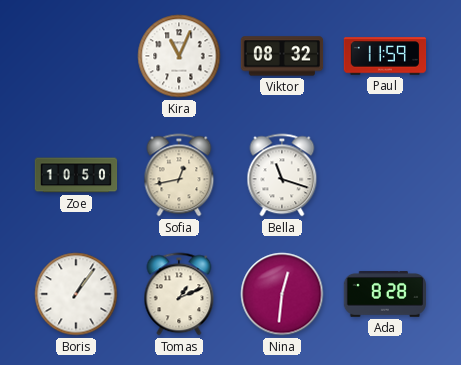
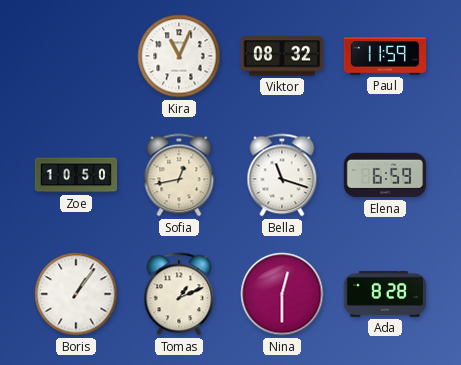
Elena: none -> 6:59 (385, 175)
Nina: 12:31 -> 12:30 (282, 294)
